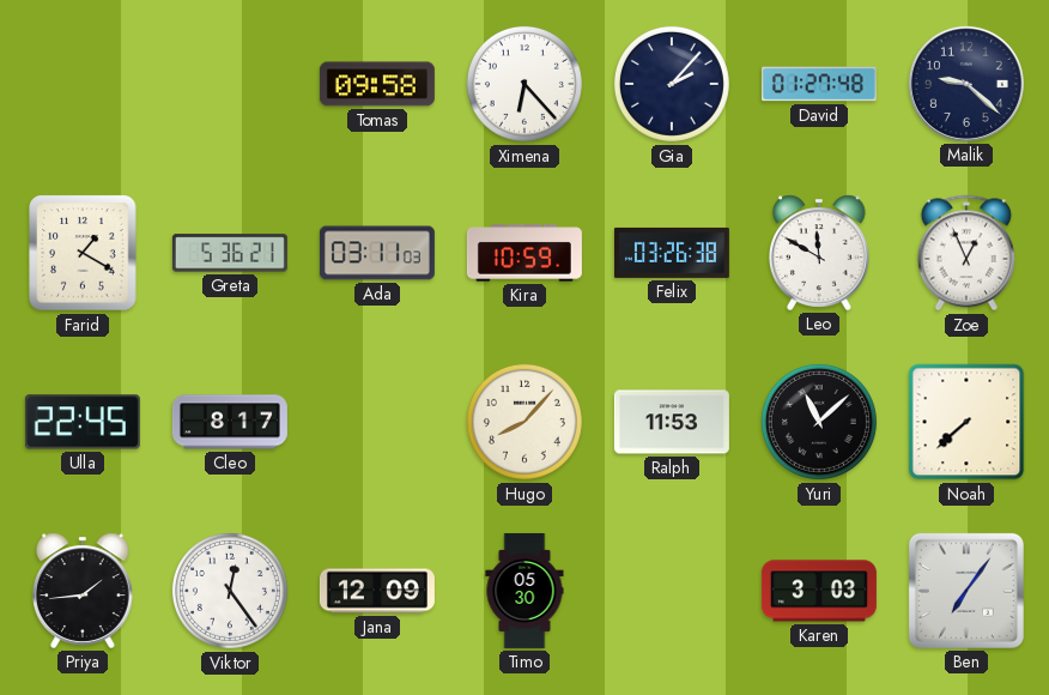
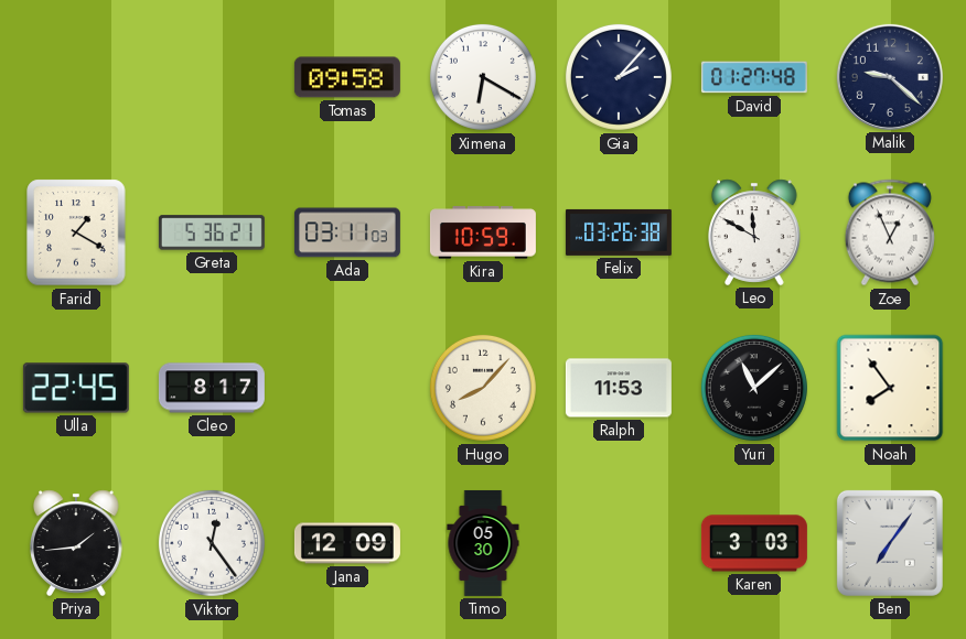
Ximena: 6:23 -> 6:20 (483, 77)
Noah: 7:38 -> 7:54 (890, 388)
